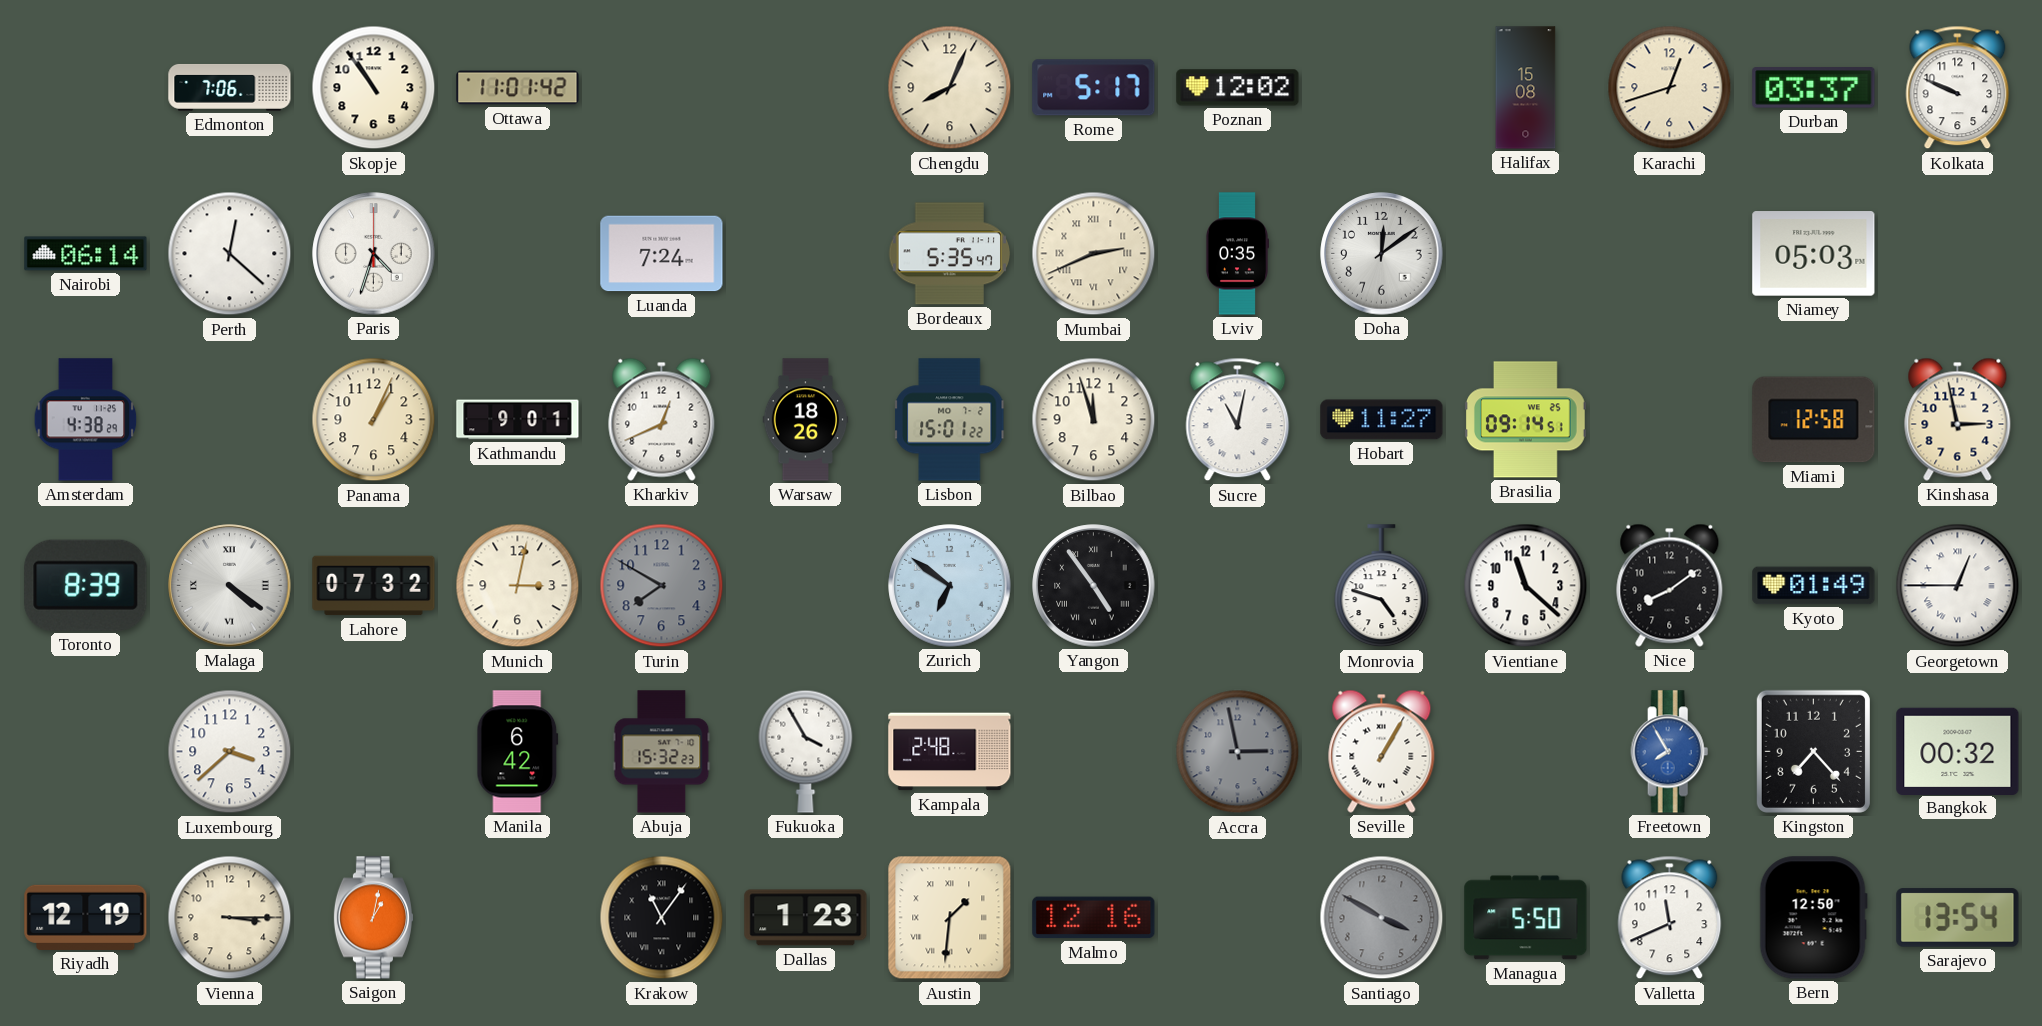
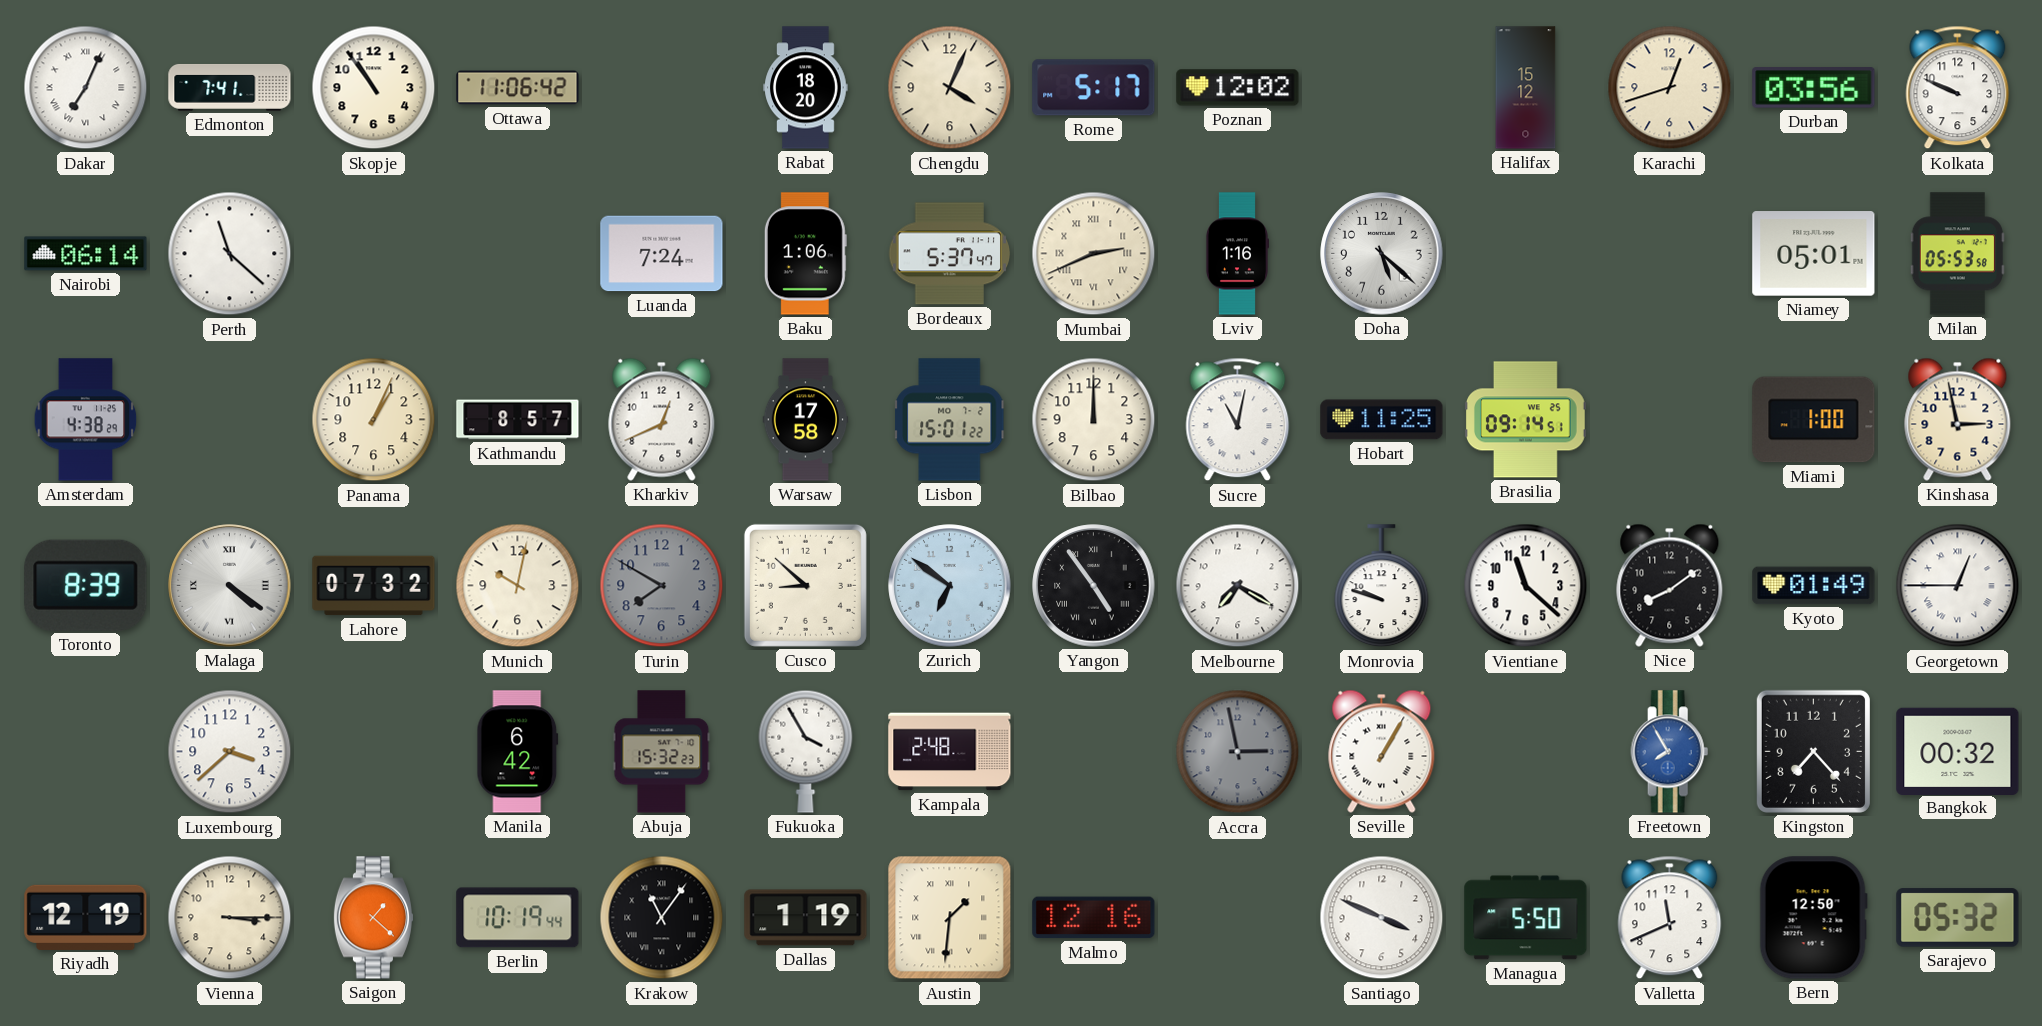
Dakar: none -> 7:04 (86, 88)
Edmonton: 7:06 -> 7:41 (230, 87)
Ottawa: 11:01 -> 11:06 (518, 88)
Rabat: none -> 18:20 (806, 88)
Chengdu: 8:04 -> 4:04 (950, 88)
Halifax: 15:08 -> 15:12 (1526, 88)
Durban: 03:37 -> 03:56 (1814, 88)
Perth: 12:22 -> 11:22 (230, 254)
Paris: 4:33 -> none (374, 254)
Baku: none -> 1:06 (805, 254)
Bordeaux: 5:35 -> 5:37 (950, 254)
Lviv: 0:35 -> 1:16 (1236, 254)
Doha: 12:09 -> 5:22 (1382, 254)
Niamey: 05:03 -> 05:01 (1814, 254)
Milan: none -> 05:53 (1957, 254)
Kathmandu: 9:01 -> 8:57 (518, 420)
Warsaw: 18:26 -> 17:58 (806, 420)
Bilbao: 11:57 -> 12:00 (1094, 420)
Hobart: 11:27 -> 11:25 (1382, 420)
Miami: 12:58 -> 1:00 (1814, 420)
Munich: 3:02 -> 10:02 (518, 586)
Cusco: none -> 8:52 (805, 585)
Melbourne: none -> 7:20 (1238, 586)
Monrovia: 4:48 -> 9:48 (1382, 586)
Saigon: 1:02 -> 1:22 (373, 918)
Berlin: none -> 10:19 (518, 918)
Dallas: 1:23 -> 1:19 (806, 918)
Santiago: 3:50 -> 3:49 (1382, 918)
Santiago dial: grey -> white (1382, 918)
Sarajevo: 13:54 -> 05:32 (1958, 918)
